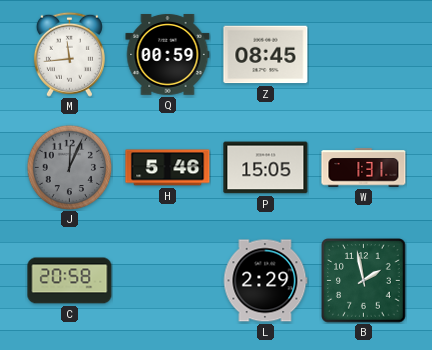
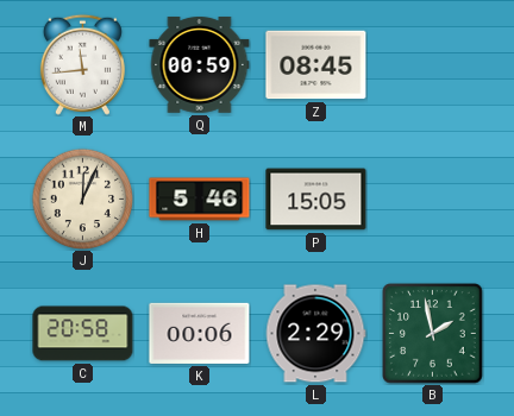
J dial: grey -> cream (82, 198)
W: 1:31 -> none (364, 168)
K: none -> 00:06 (200, 333)
